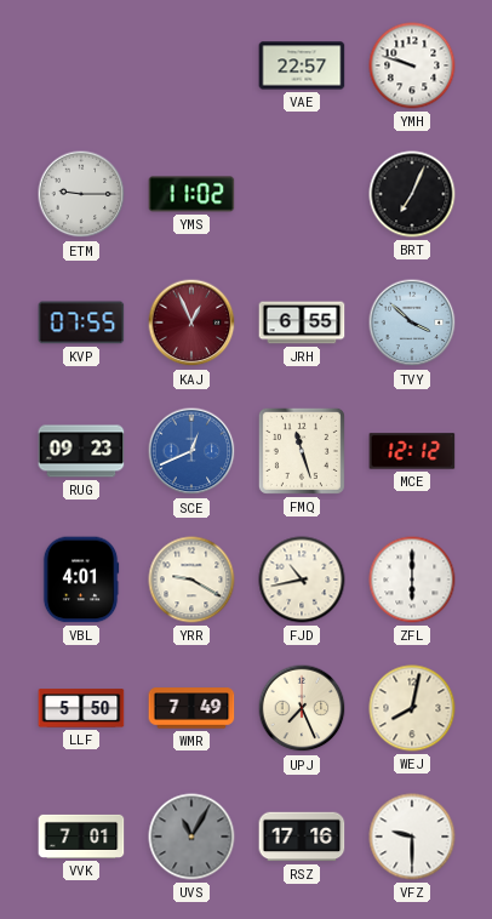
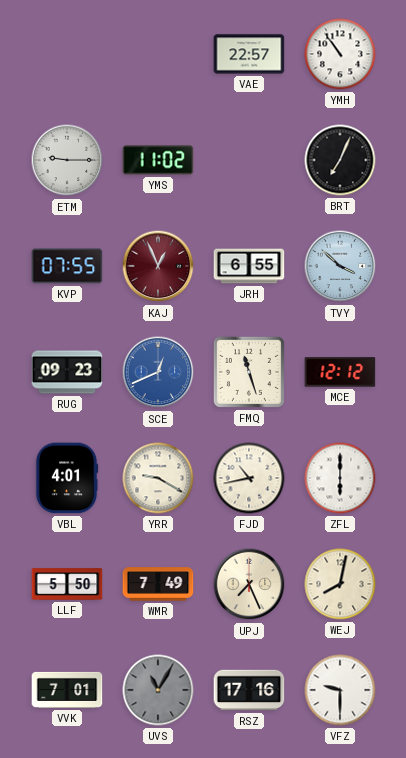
YMH: 9:48 -> 10:54 (340, 54)
